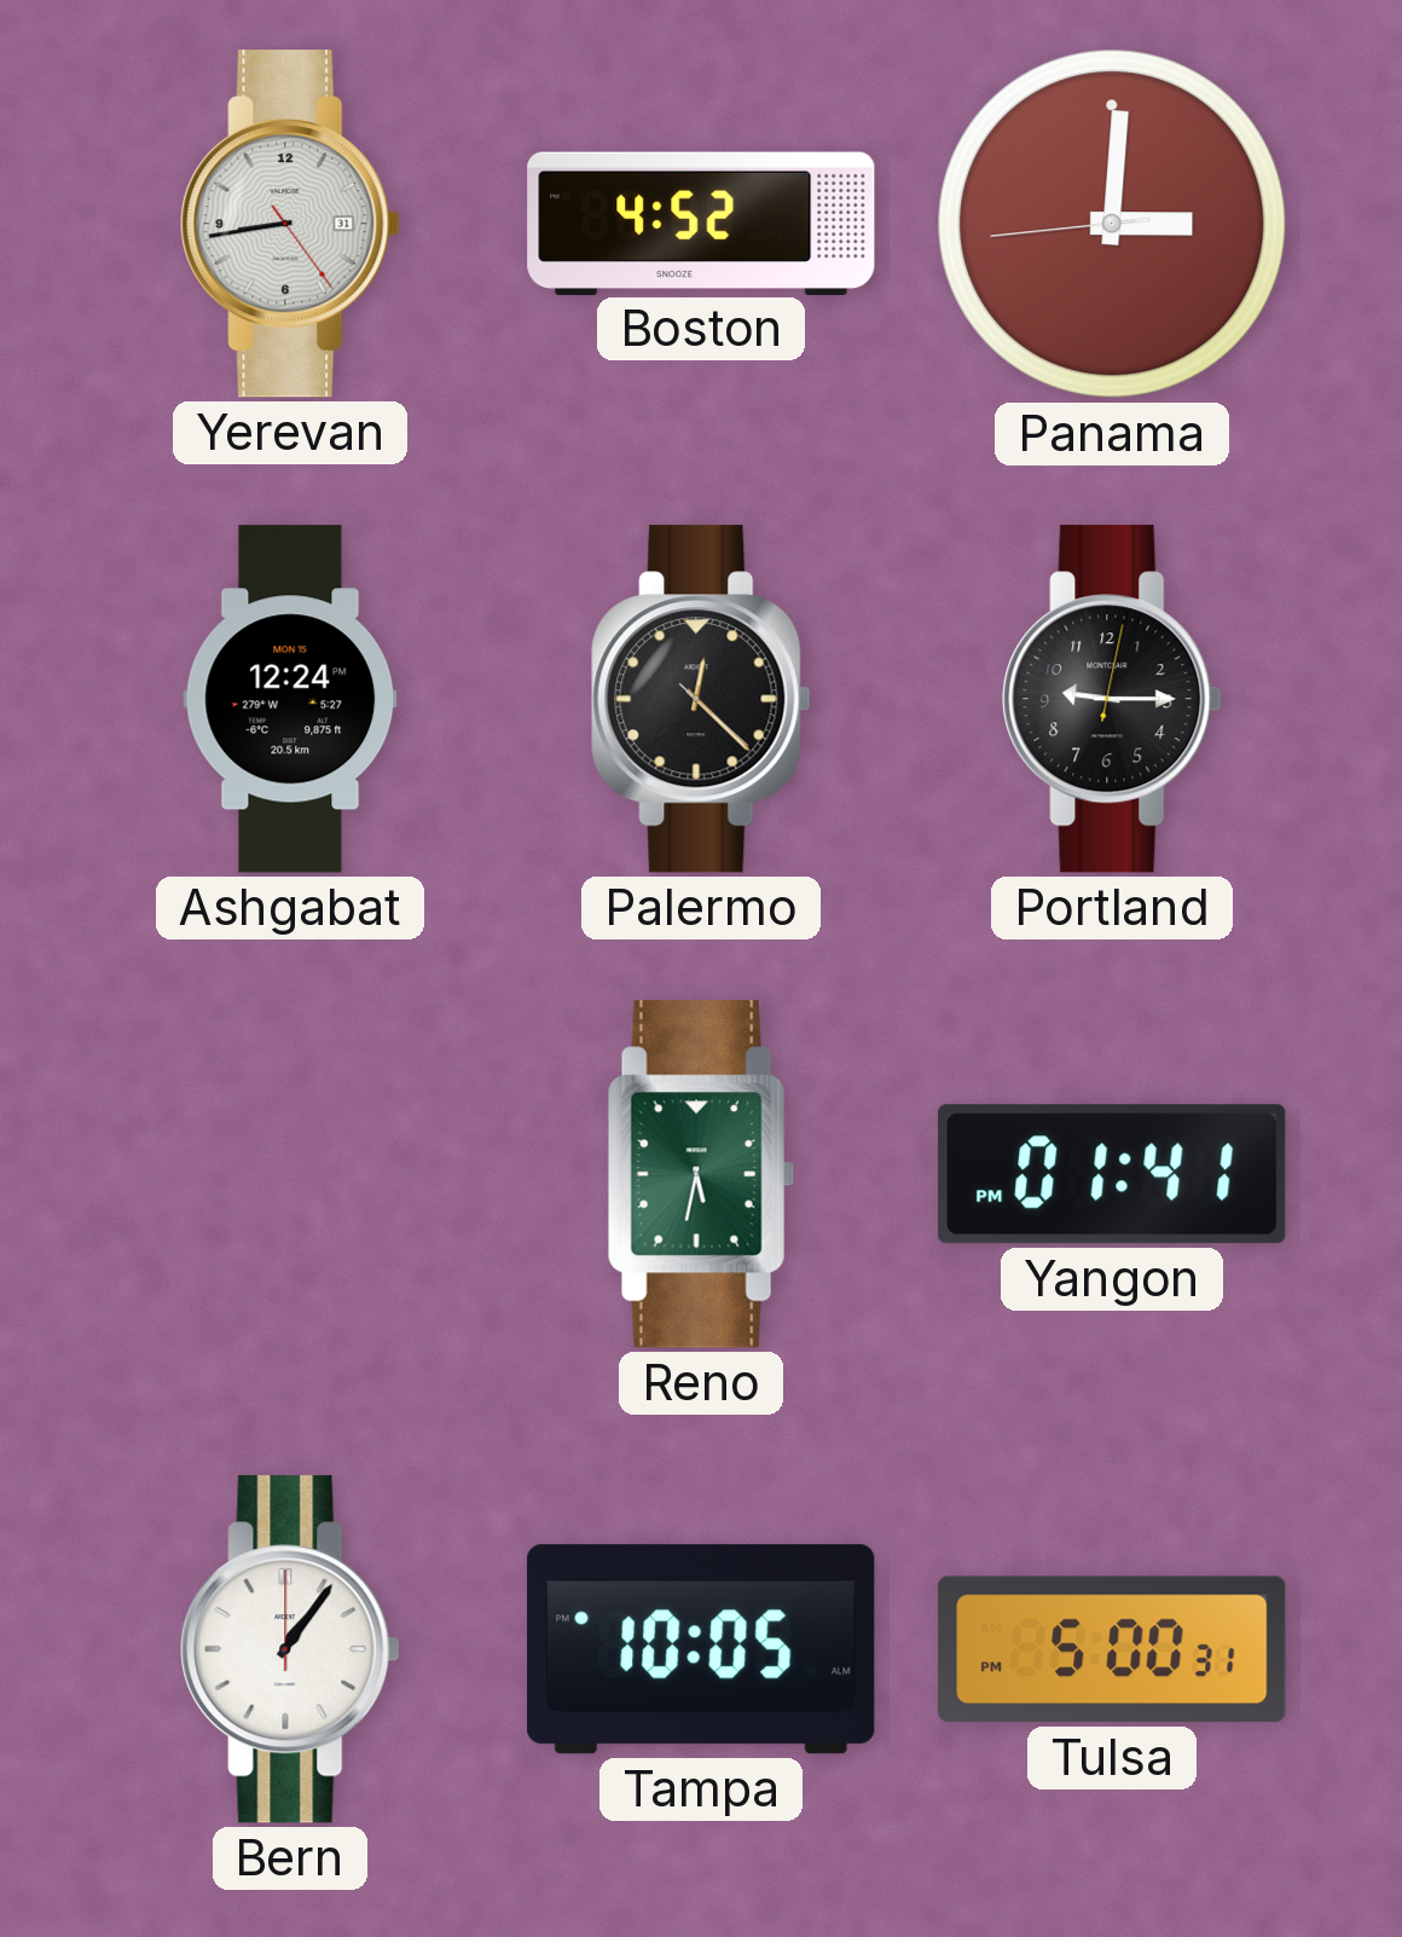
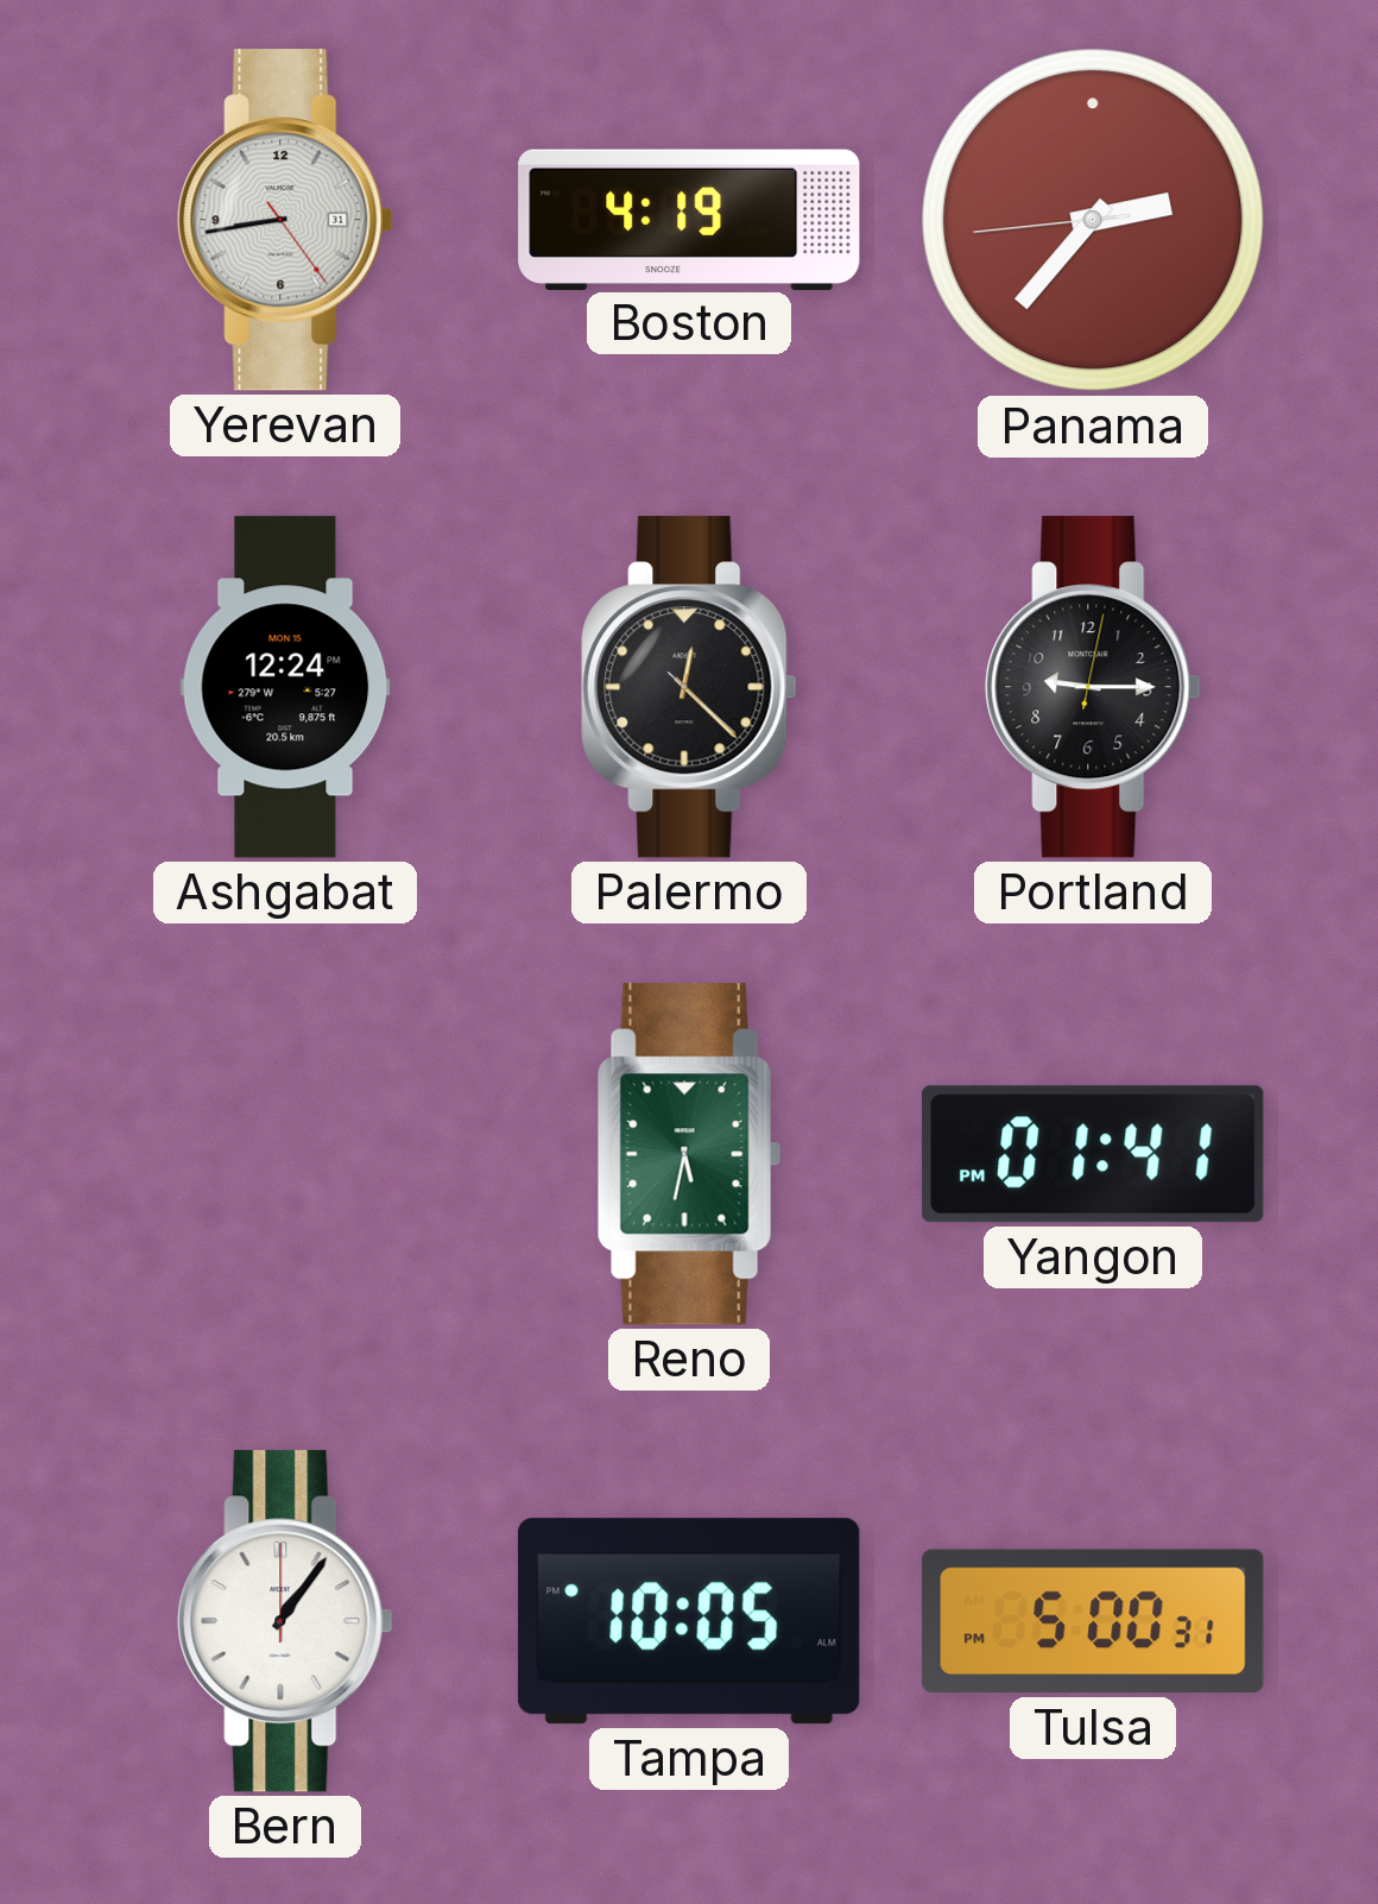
Boston: 4:52 -> 4:19 (689, 219)
Panama: 3:00 -> 2:36 (1093, 220)
